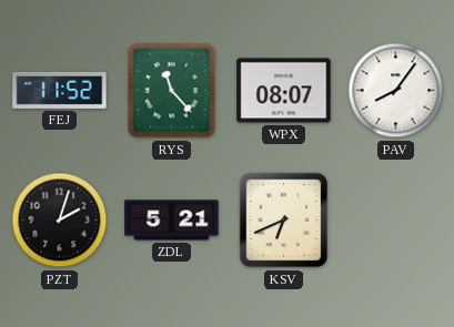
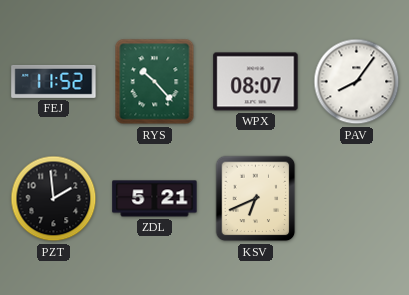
RYS: 11:23 -> 10:23 (155, 82)
PZT: 2:03 -> 1:59 (54, 199)
